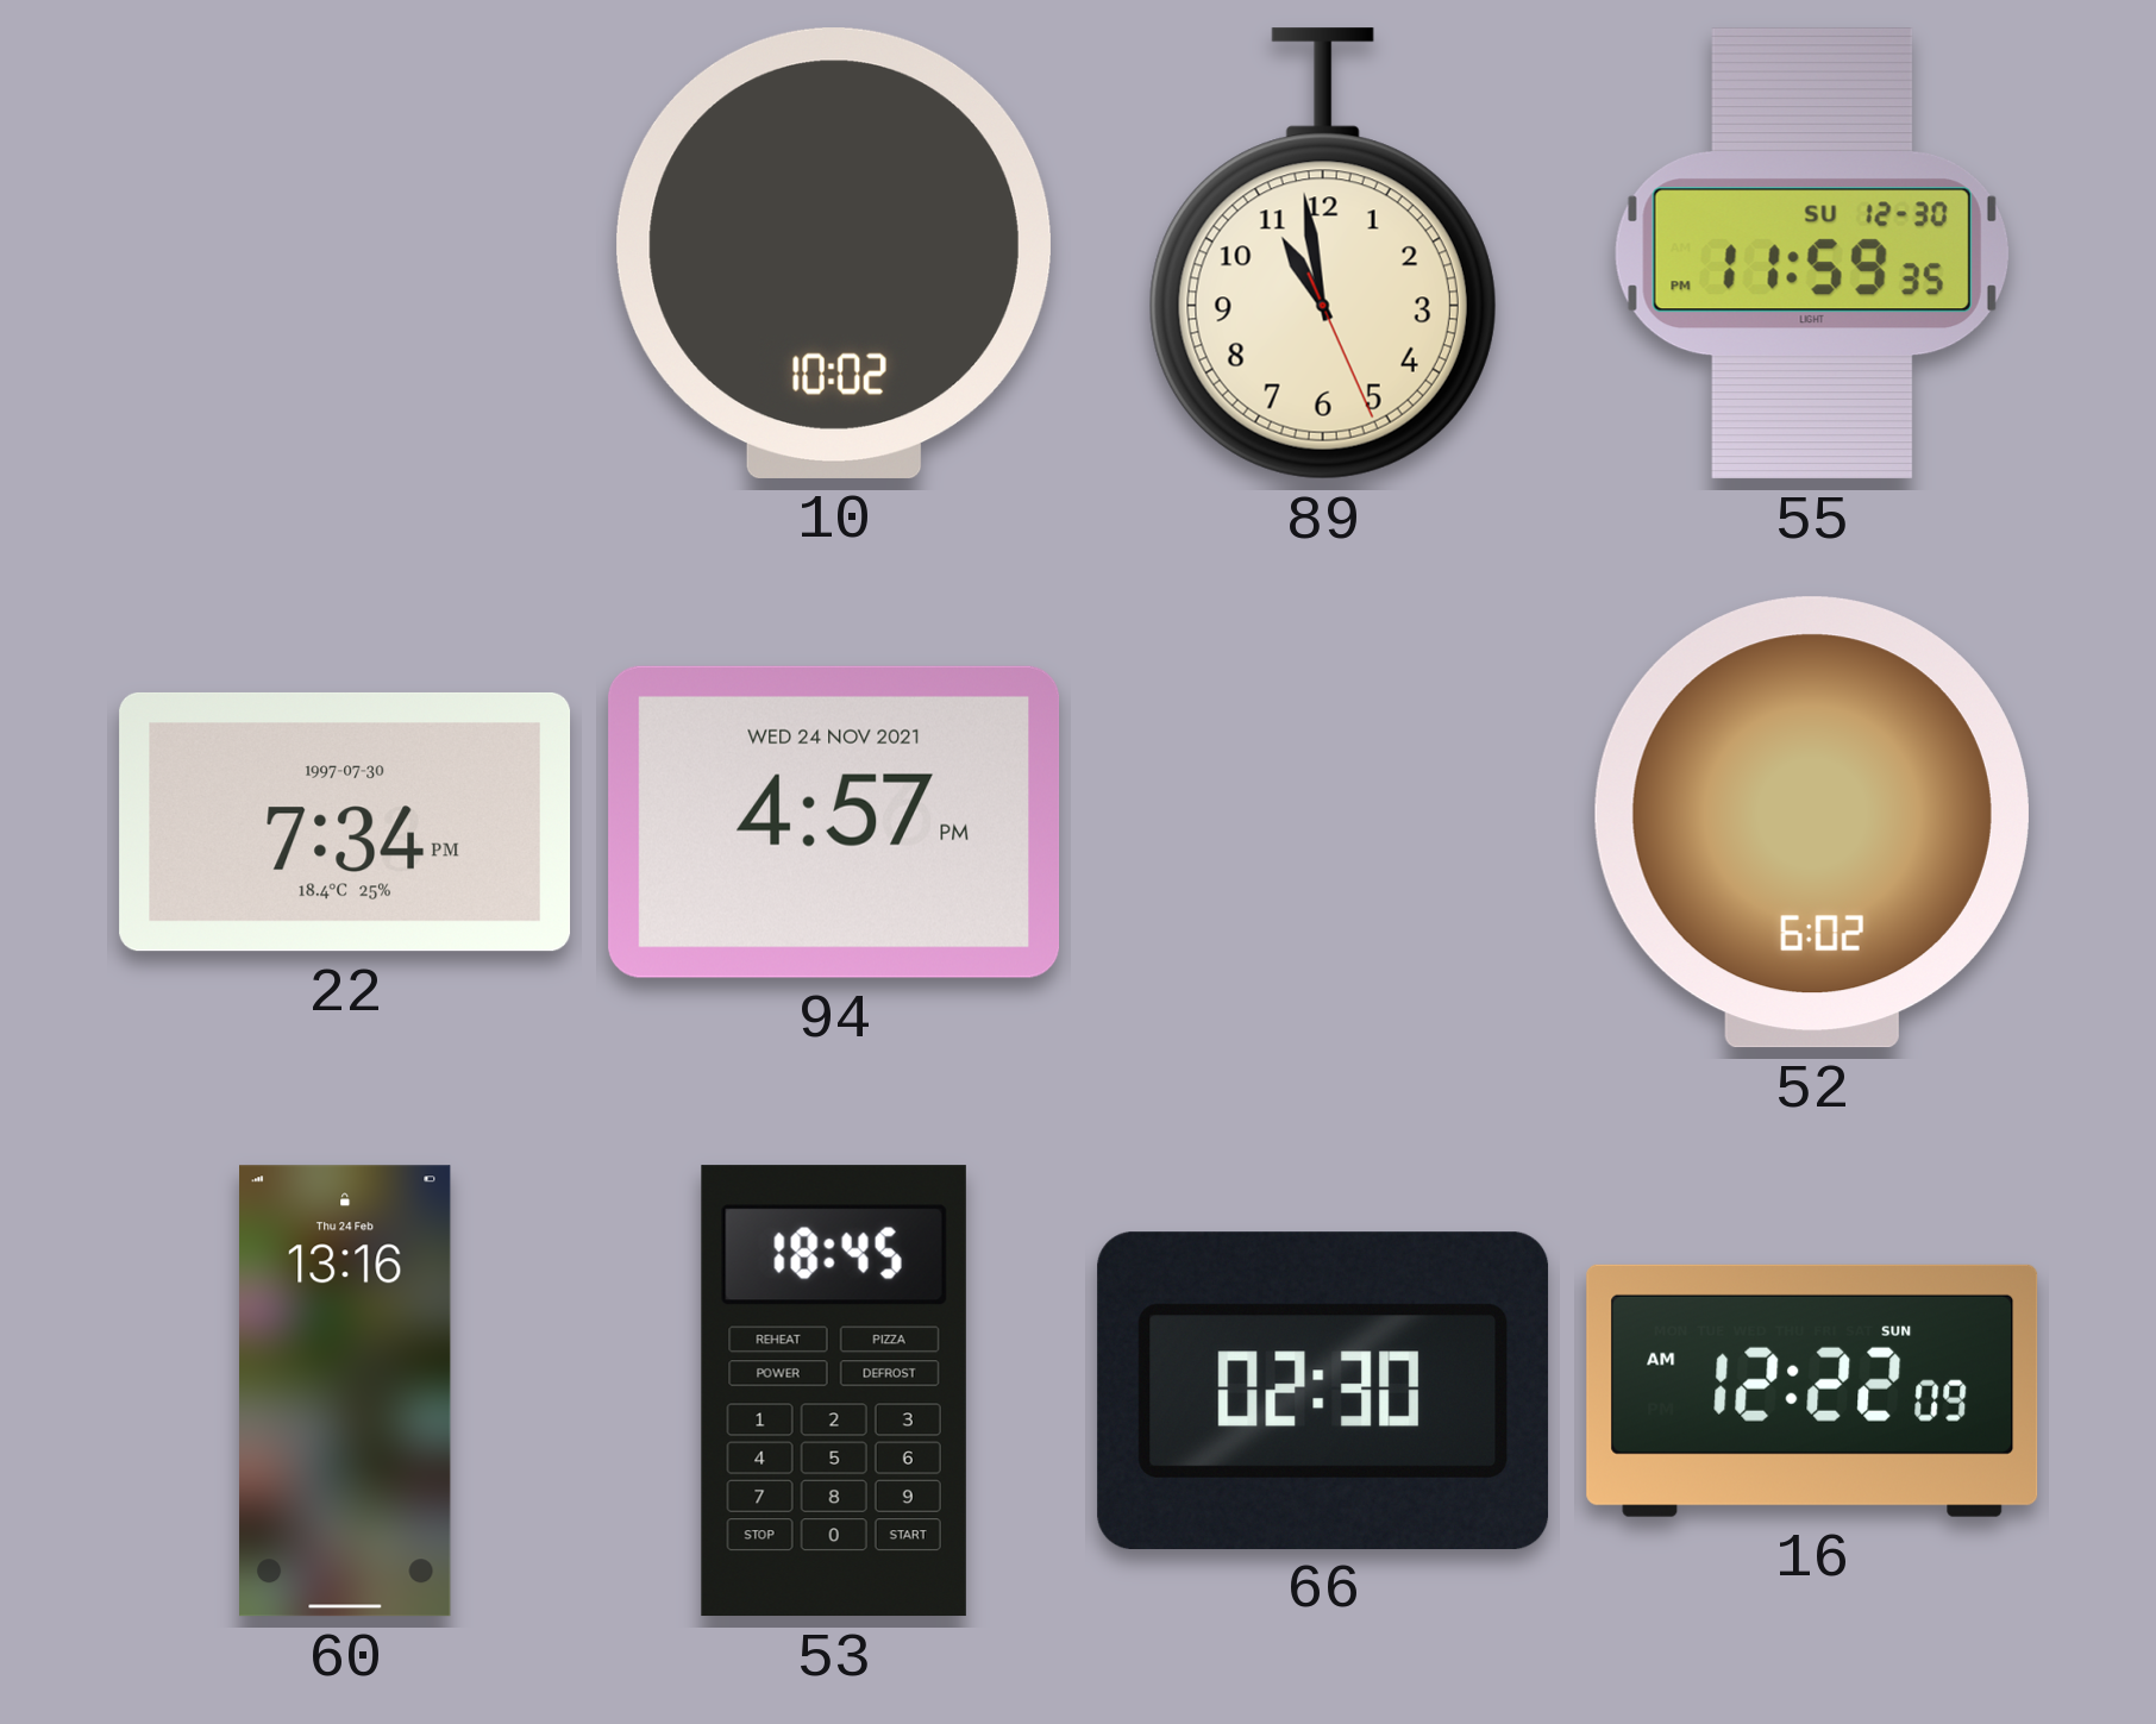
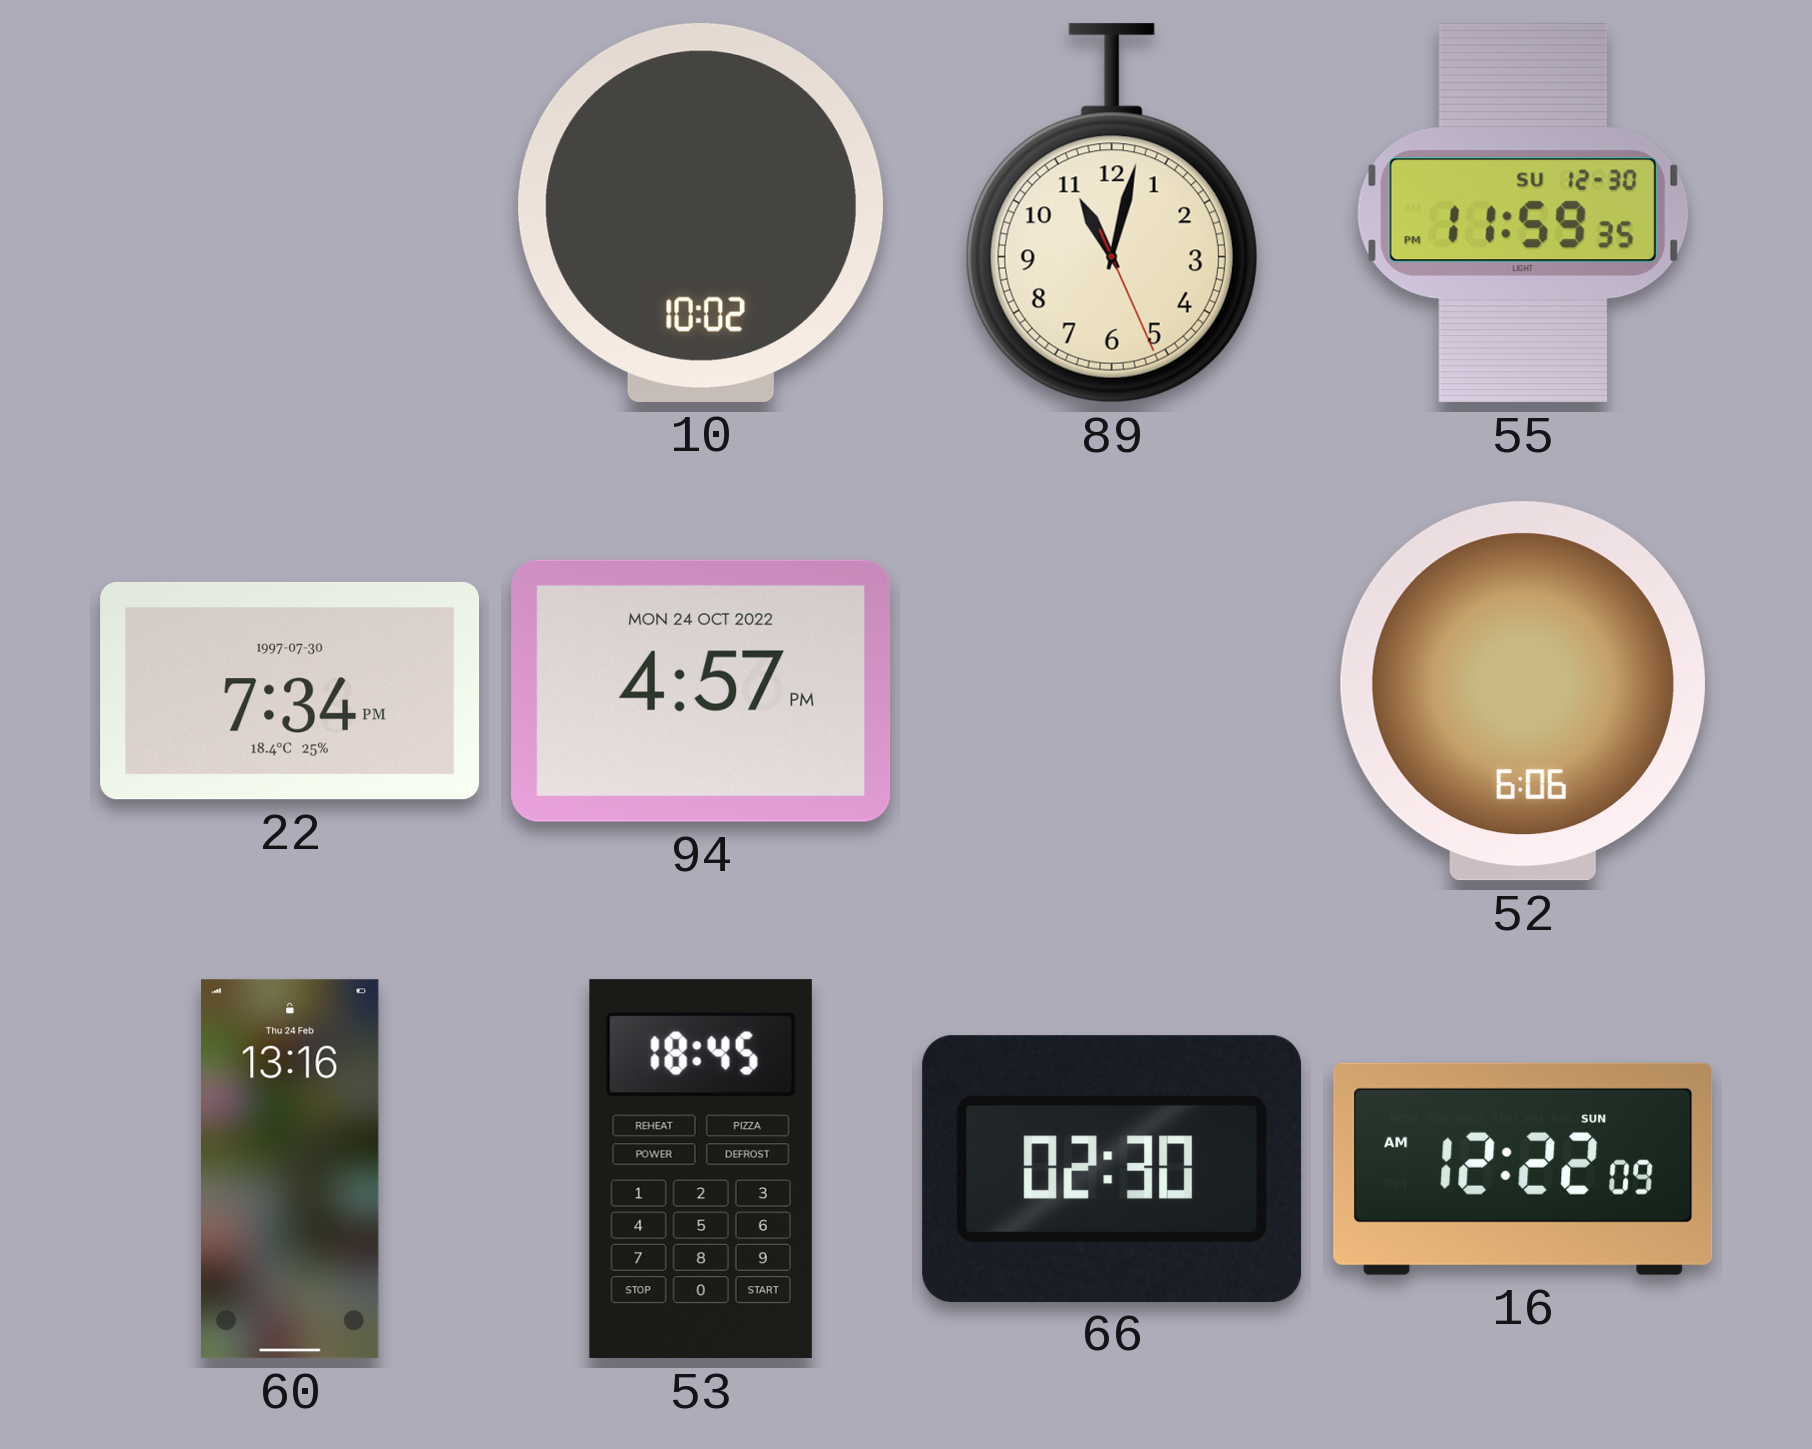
89: 10:58 -> 11:02 (1112, 213)
94 date: WED 24 NOV 2021 -> MON 24 OCT 2022 (701, 691)
52: 6:02 -> 6:06 (1523, 691)
